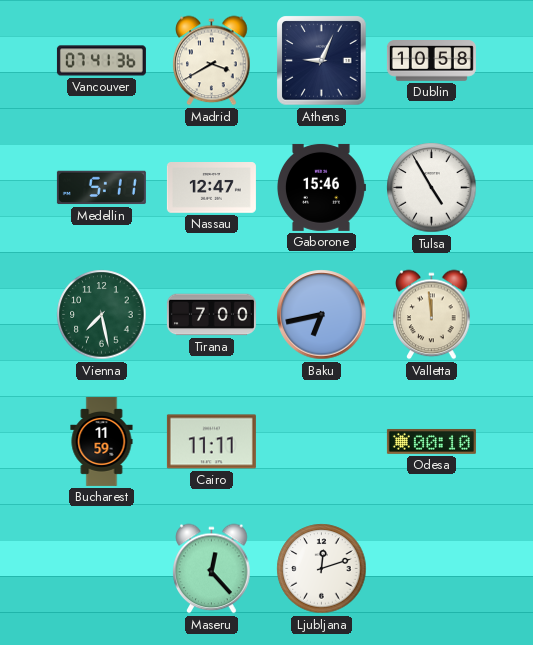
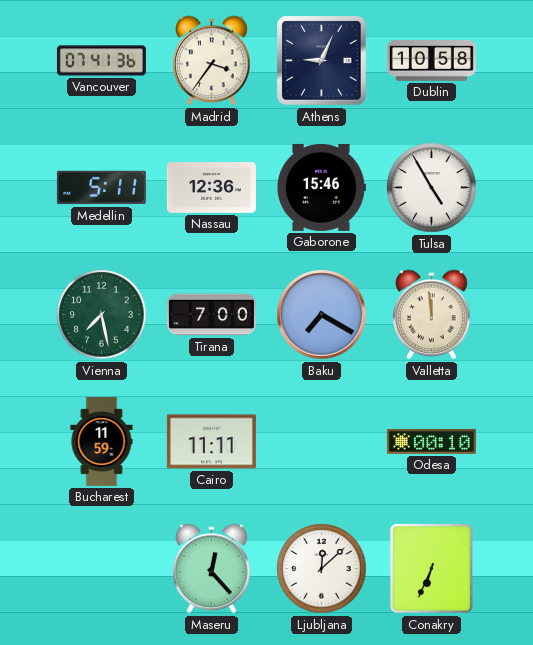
Madrid: 3:40 -> 3:36 (212, 61)
Nassau: 12:47 -> 12:36 (211, 188)
Baku: 6:43 -> 7:20 (322, 315)
Ljubljana: 12:12 -> 12:08 (322, 569)
Conakry: none -> 6:34 (431, 569)
